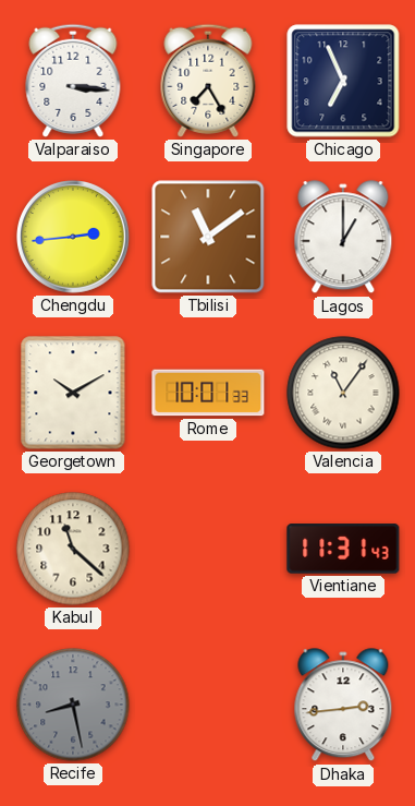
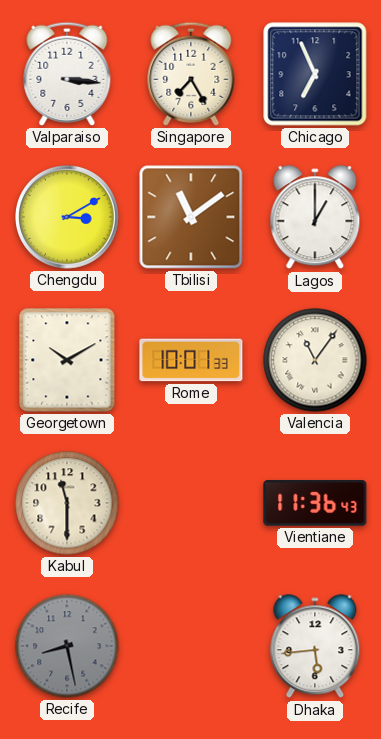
Chengdu: 2:44 -> 3:10 (68, 218)
Kabul: 11:22 -> 11:30 (67, 503)
Vientiane: 11:31 -> 11:36 (315, 503)
Dhaka: 2:44 -> 5:44 (315, 647)
